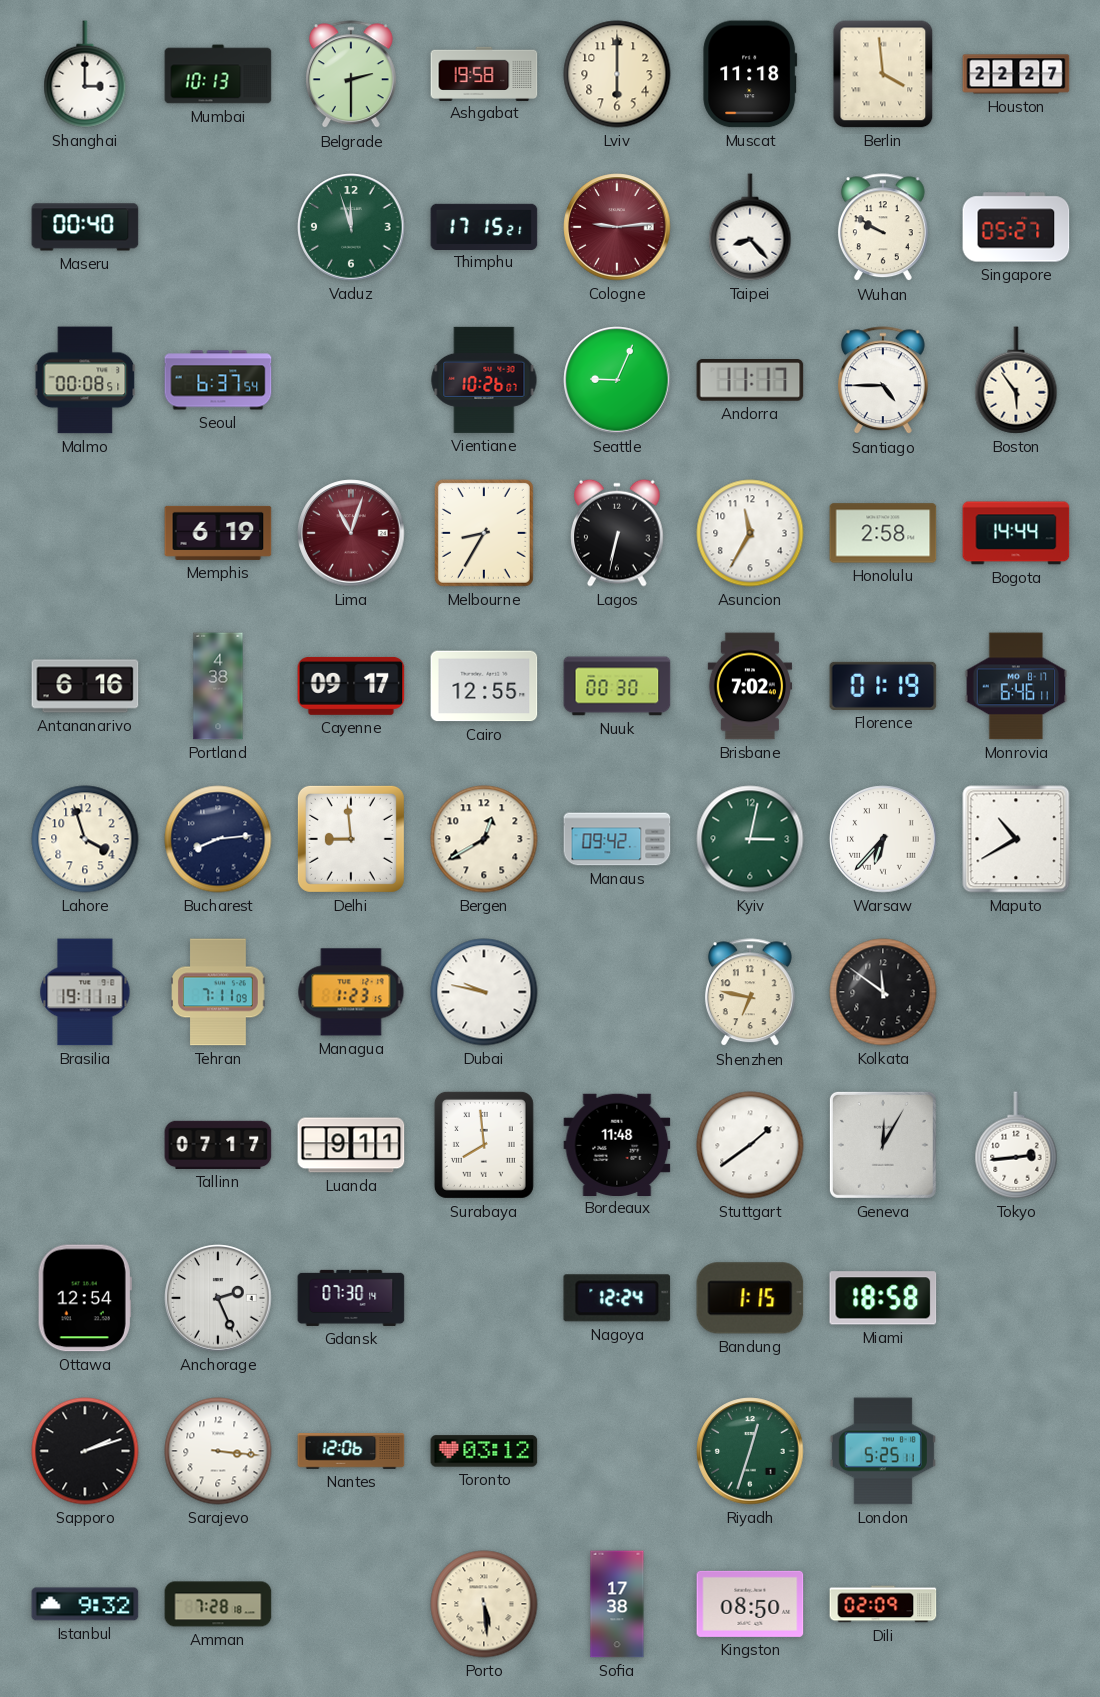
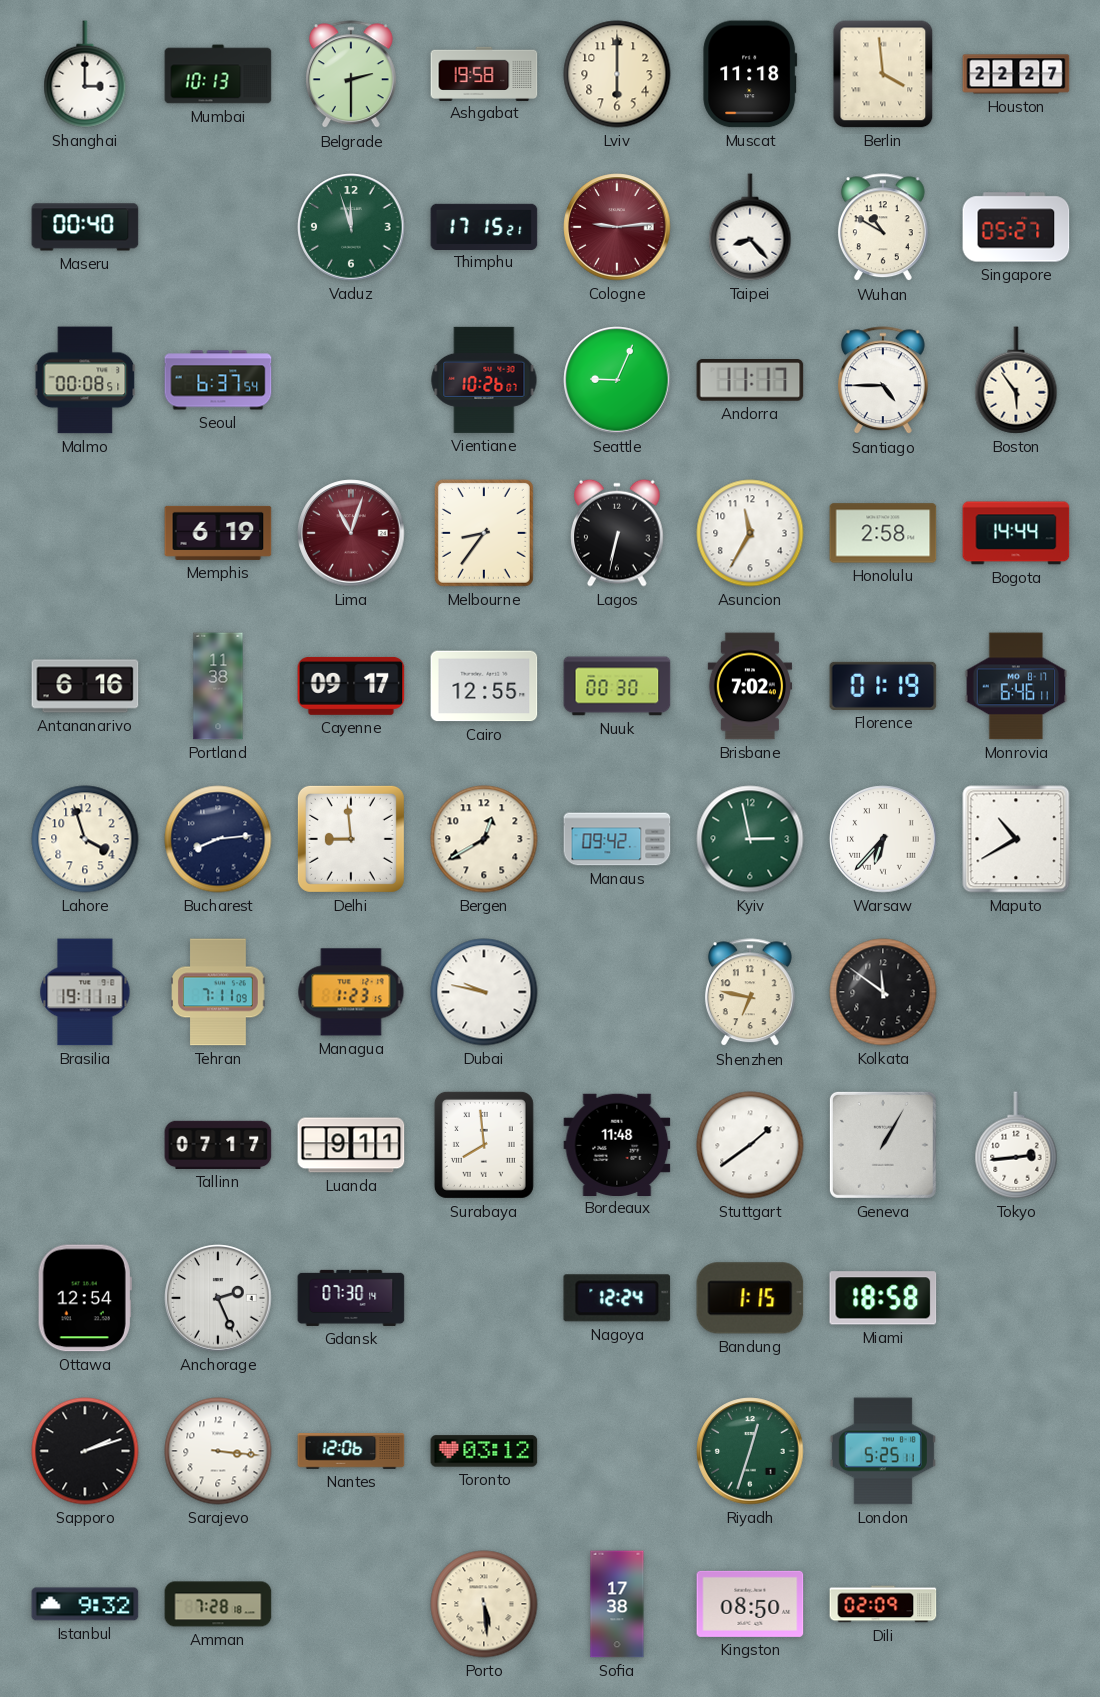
Wuhan: 9:50 -> 10:50 (883, 228)
Melbourne: 8:35 -> 8:36 (484, 533)
Portland: 4:38 -> 11:38 (218, 686)
Kyiv: 3:02 -> 2:58 (750, 839)
Geneva: 12:05 -> 1:05 (883, 1145)
